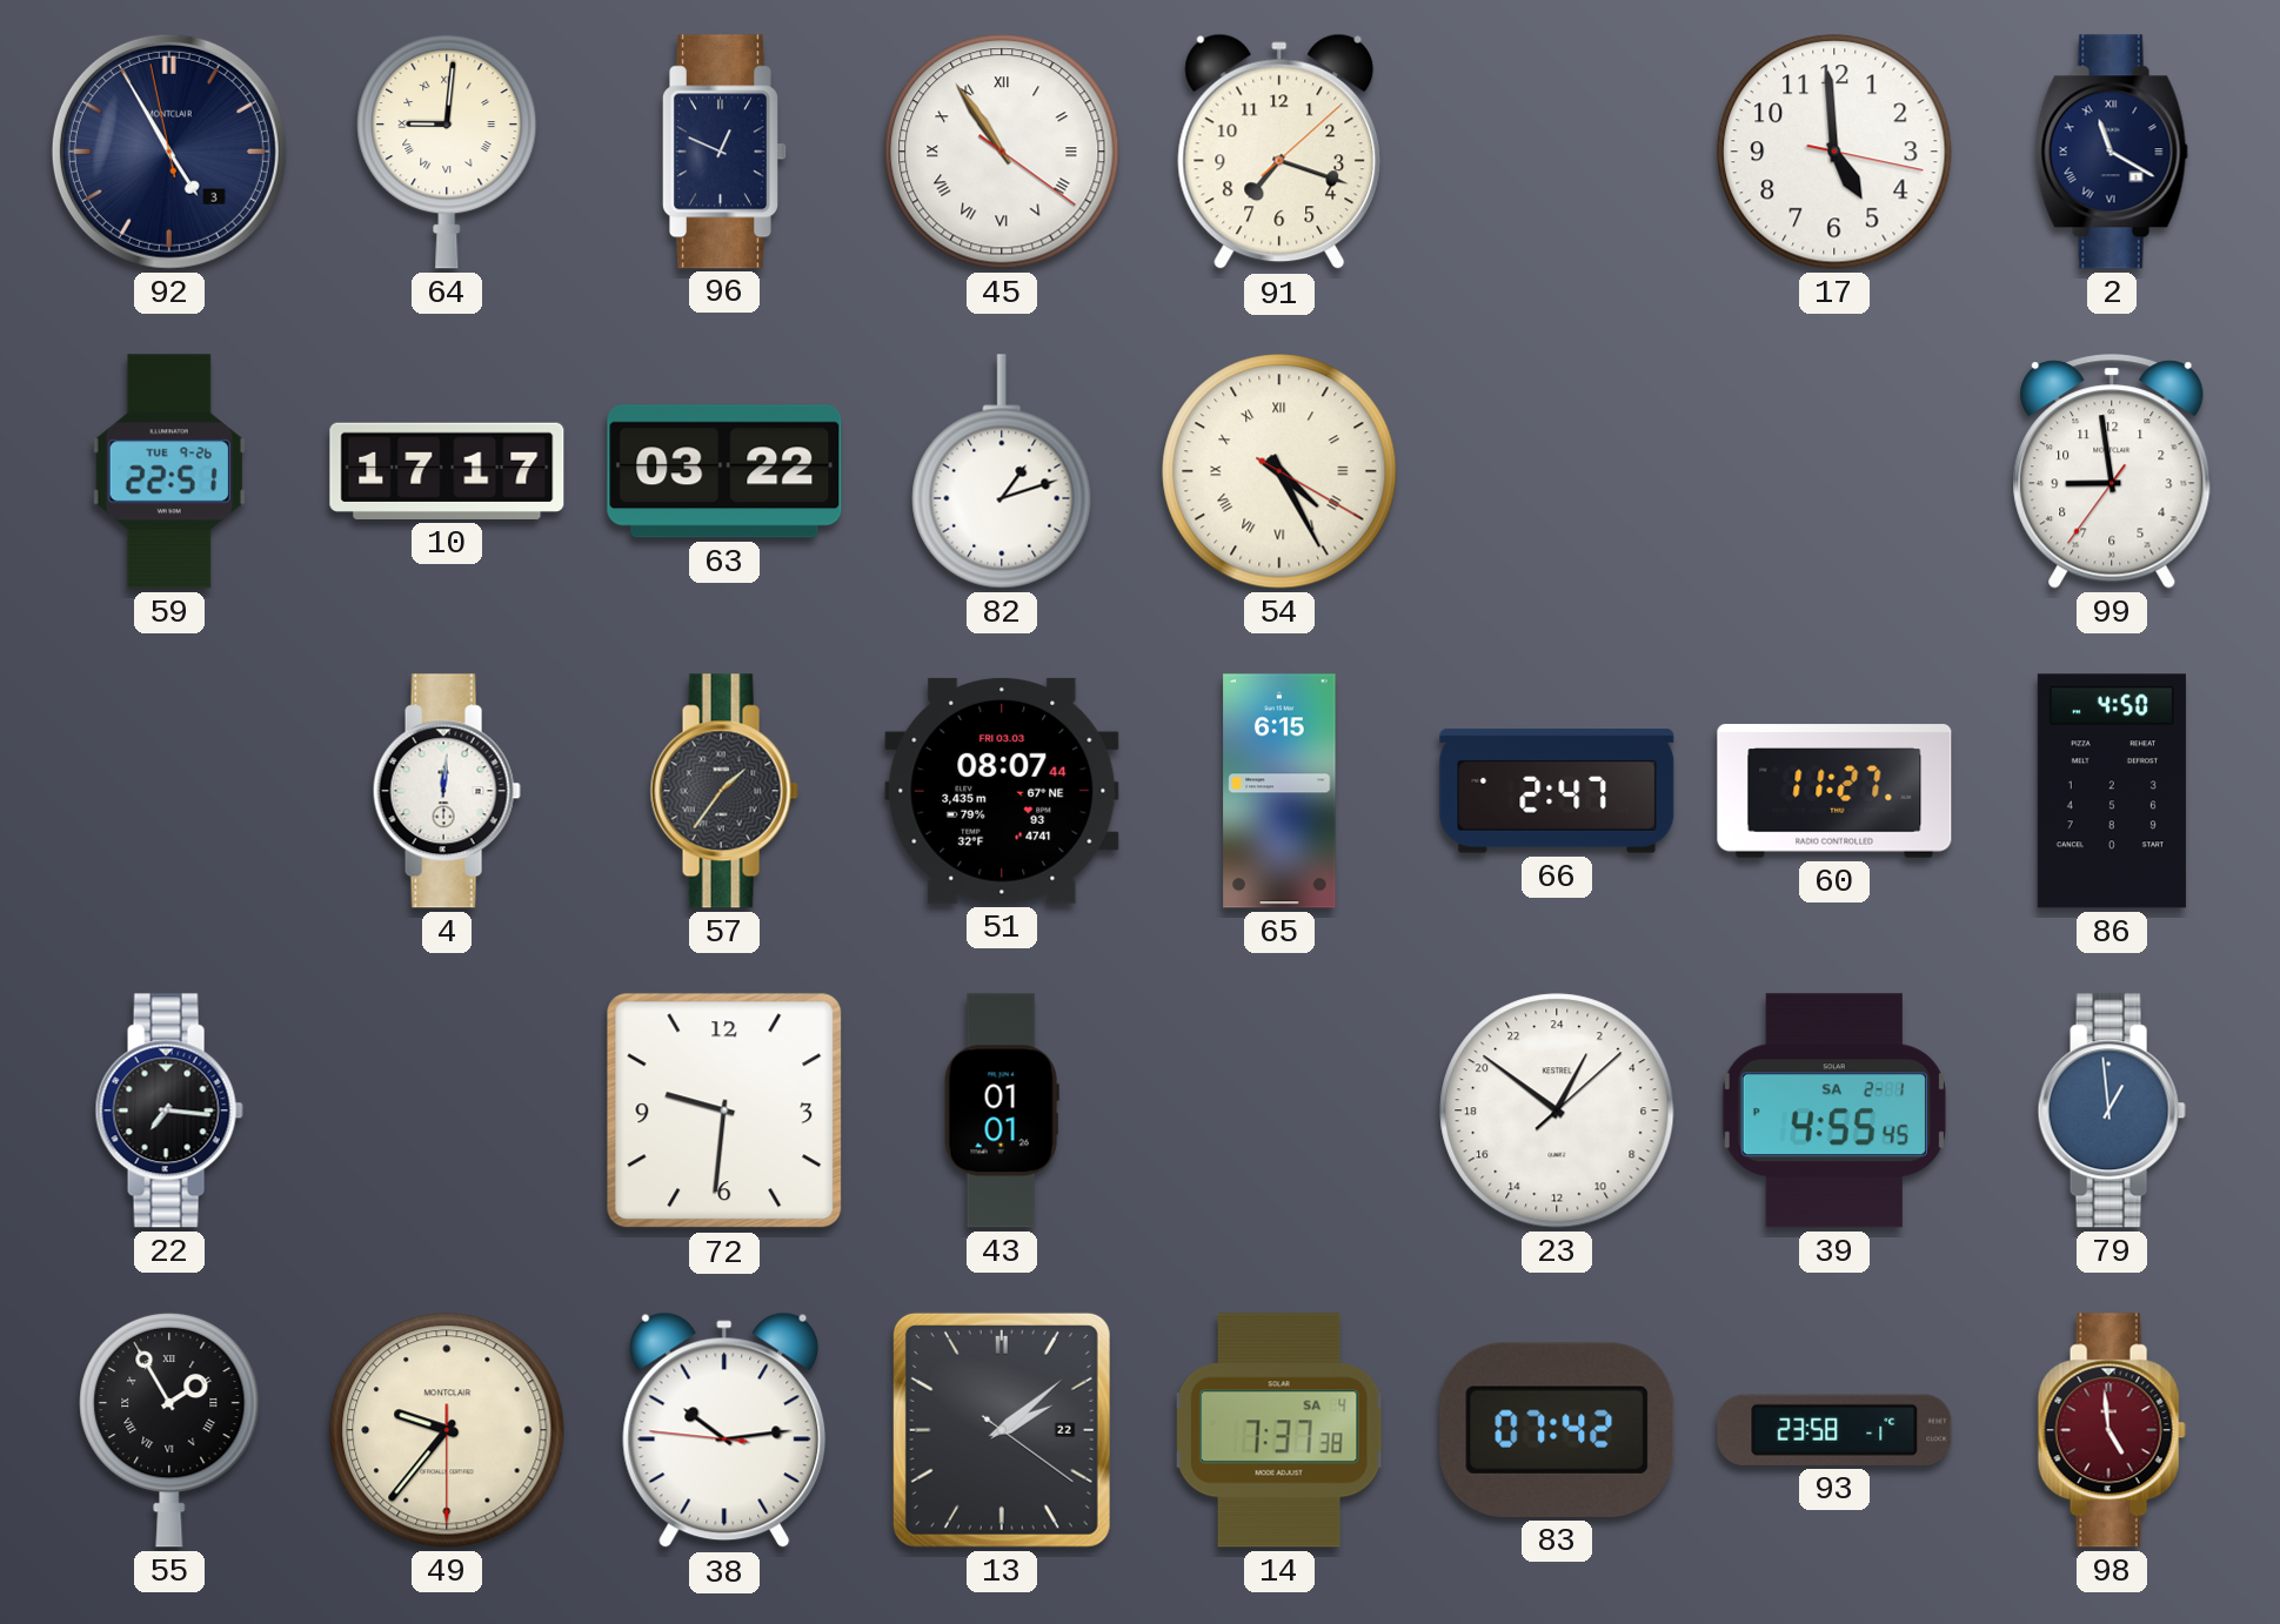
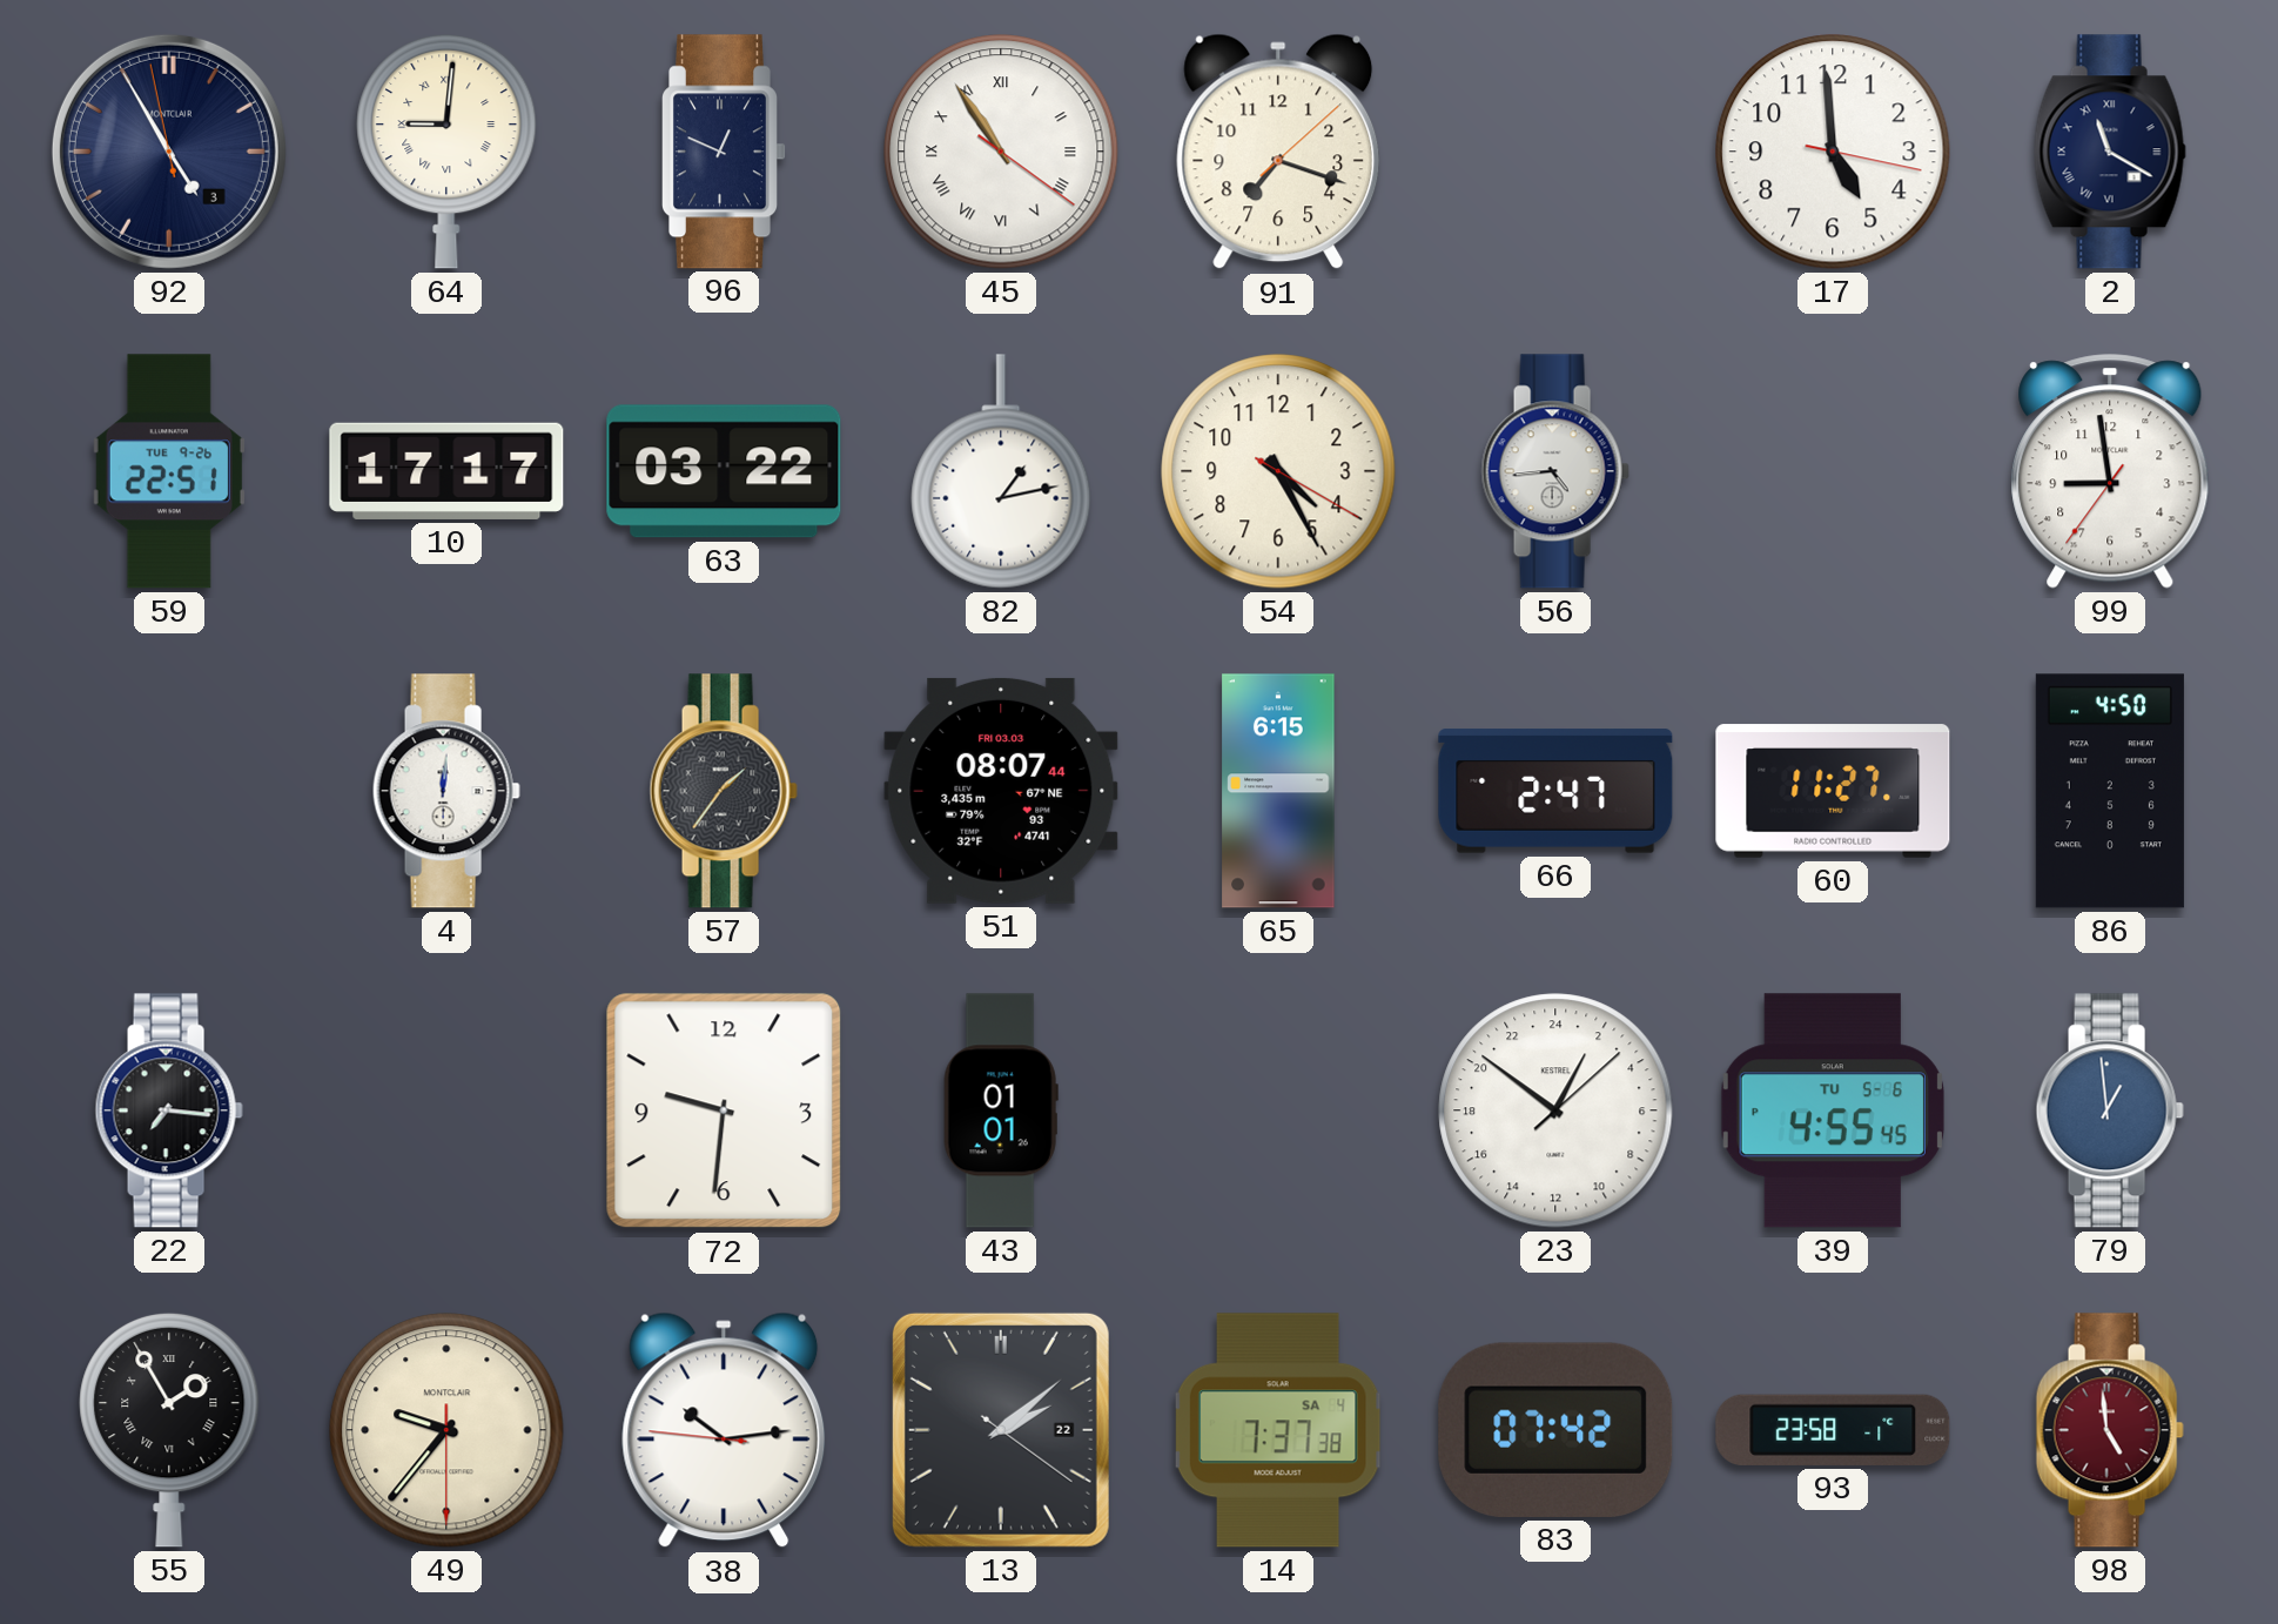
82: 1:12 -> 1:13 (1001, 471)
54 numerals: Roman -> Arabic (1278, 471)
56: none -> 4:44 (1555, 471)
39 date: SA 2-1 -> TU 5-6 (1833, 1110)
